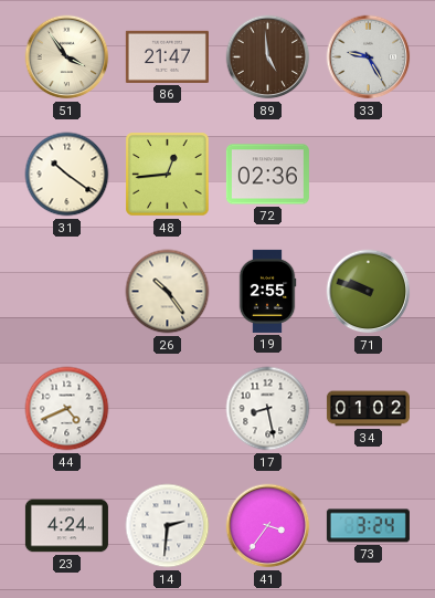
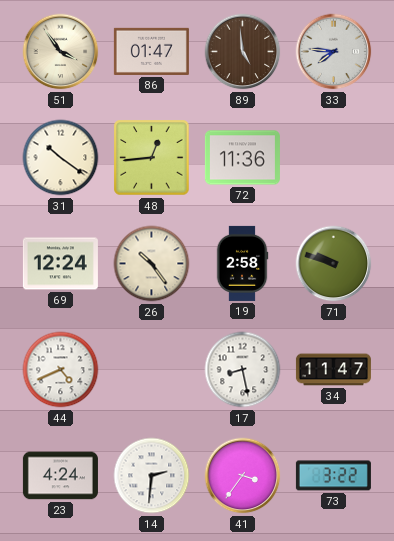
86: 21:47 -> 01:47 (151, 51)
33: 9:25 -> 7:46 (334, 52)
72: 02:36 -> 11:36 (242, 158)
69: none -> 12:24 (60, 264)
19: 2:55 -> 2:58 (242, 263)
34: 01:02 -> 11:47 (333, 370)
73: 3:24 -> 3:22 (333, 476)
